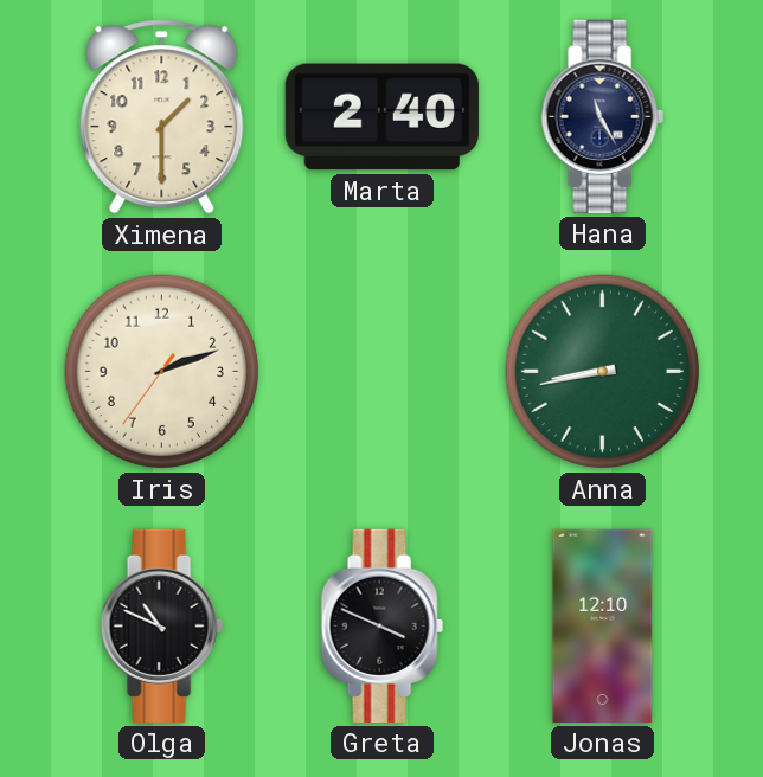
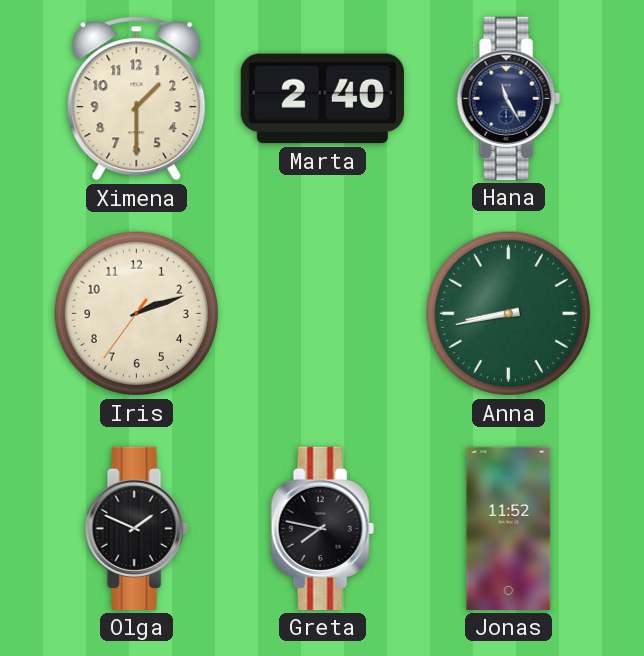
Olga: 10:49 -> 1:49 (136, 528)
Greta: 3:49 -> 7:47 (322, 528)
Jonas: 12:10 -> 11:52 (509, 528)
